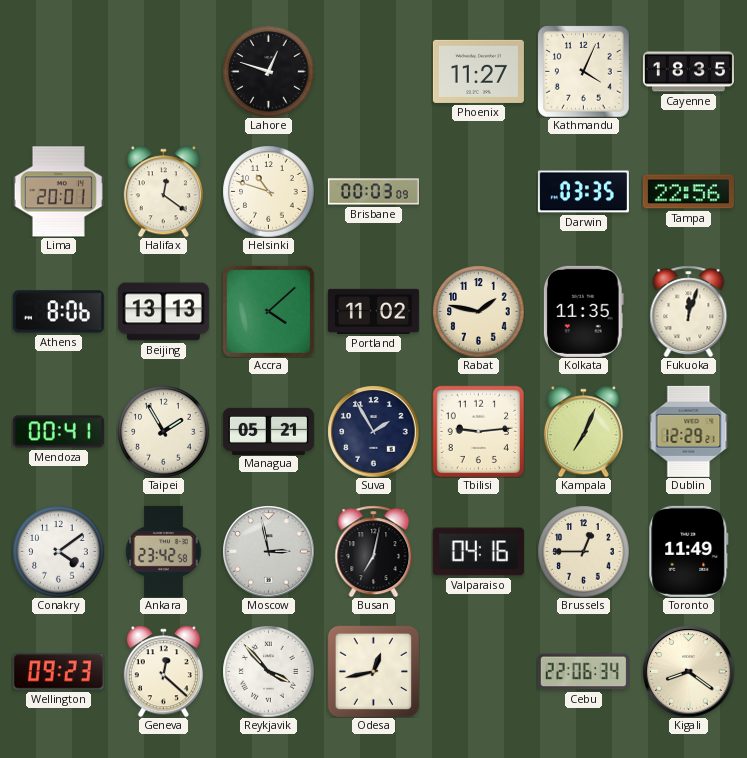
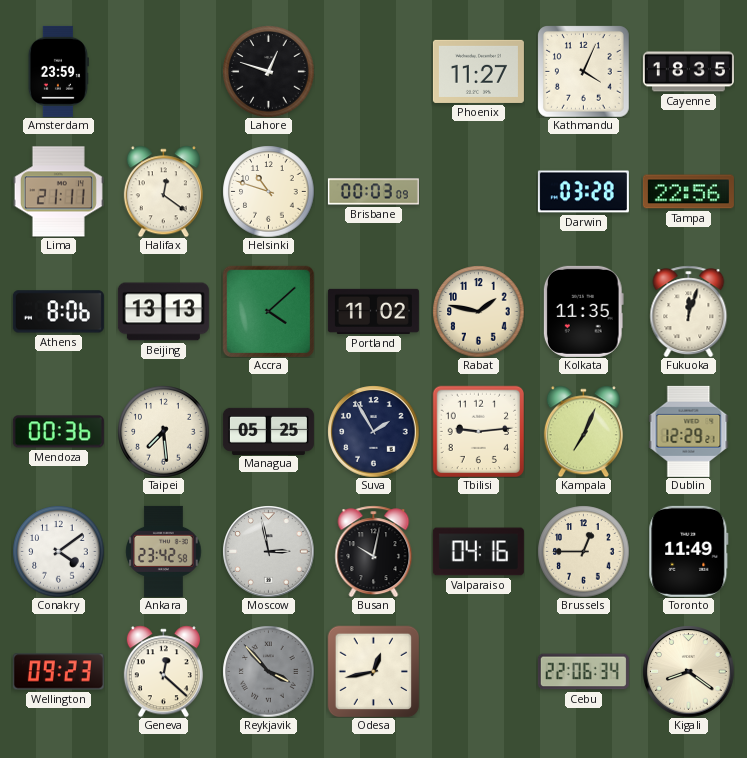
Amsterdam: none -> 23:59 (58, 71)
Lima: 20:01 -> 21:11 (58, 192)
Darwin: 03:35 -> 03:28 (583, 192)
Mendoza: 00:41 -> 00:36 (58, 432)
Taipei: 1:55 -> 7:29 (163, 431)
Managua: 05:21 -> 05:25 (268, 431)
Busan: 7:02 -> 10:02 (374, 551)
Reykjavik dial: white -> grey (268, 671)
